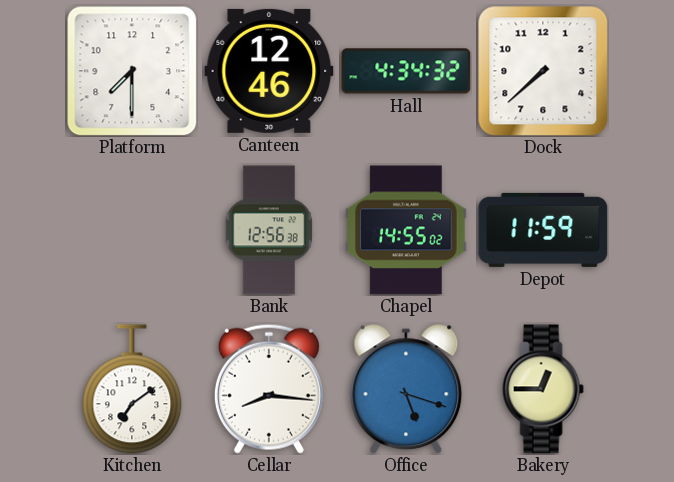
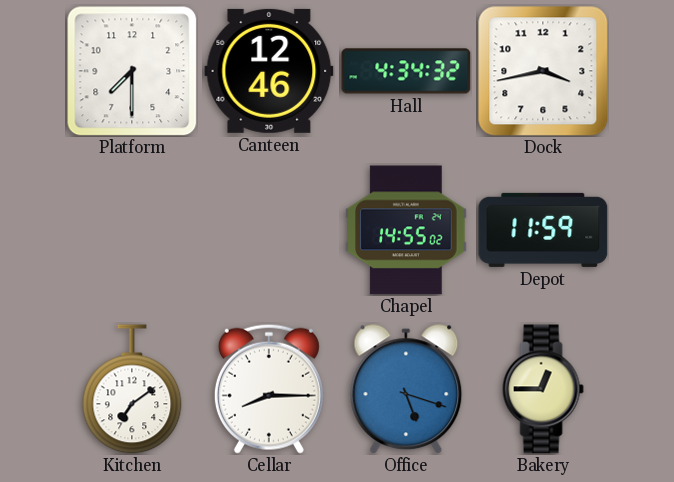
Dock: 7:38 -> 3:43 (543, 71)
Bank: 12:56 -> none (269, 230)
Cellar: 8:16 -> 8:15 (269, 389)
